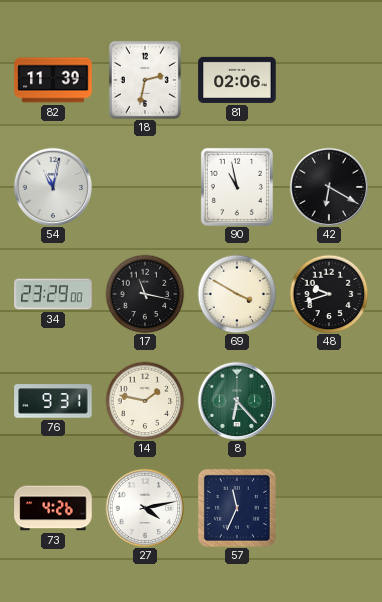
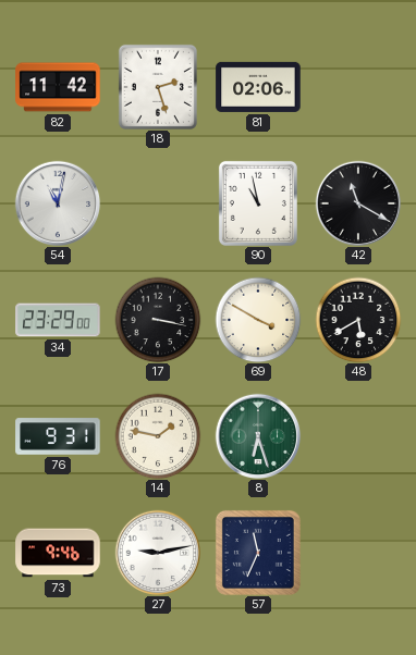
82: 11:39 -> 11:42 (58, 87)
18: 2:32 -> 2:27 (158, 87)
42: 6:20 -> 11:20 (358, 203)
17: 11:17 -> 3:17 (158, 320)
48: 9:42 -> 5:40 (358, 320)
8: 6:23 -> 6:27 (258, 436)
73: 4:26 -> 9:46 (58, 553)
27: 4:13 -> 9:13 (158, 553)
